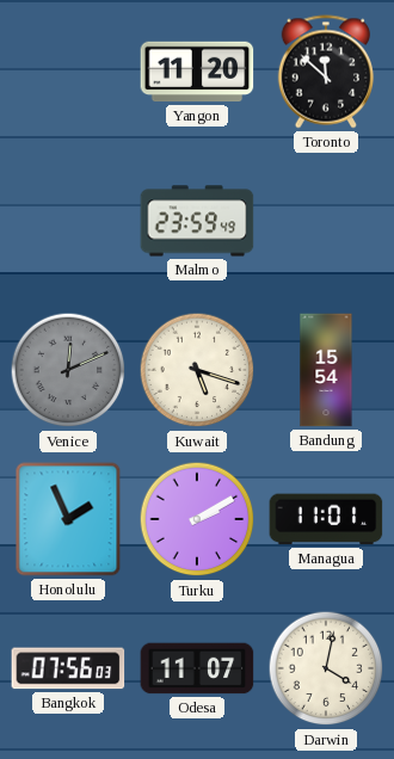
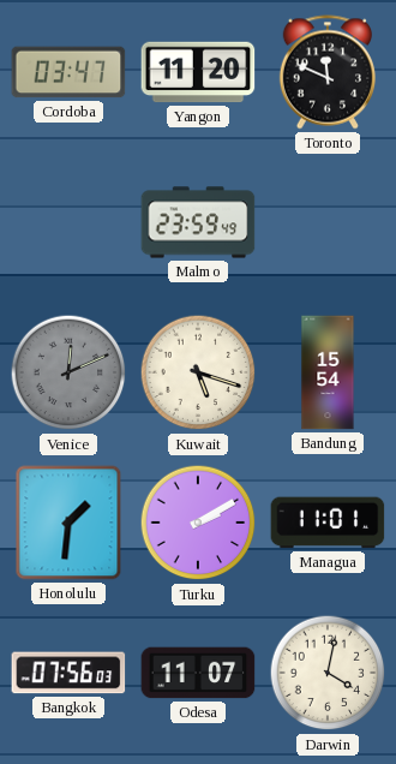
Cordoba: none -> 03:47 (68, 72)
Toronto: 11:52 -> 11:49 (326, 72)
Honolulu: 1:56 -> 1:31 (68, 523)
